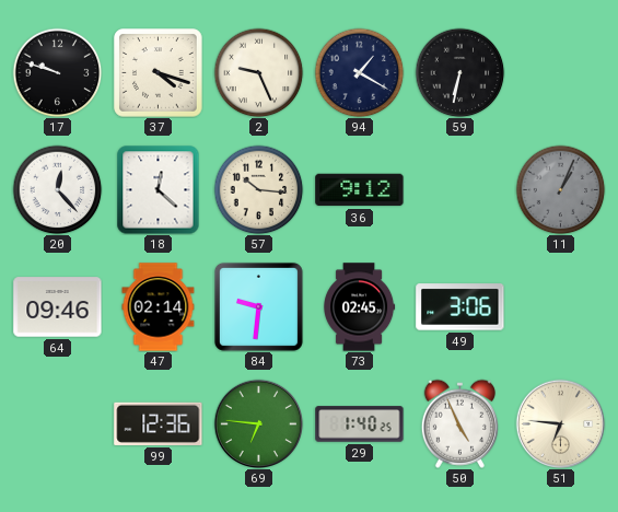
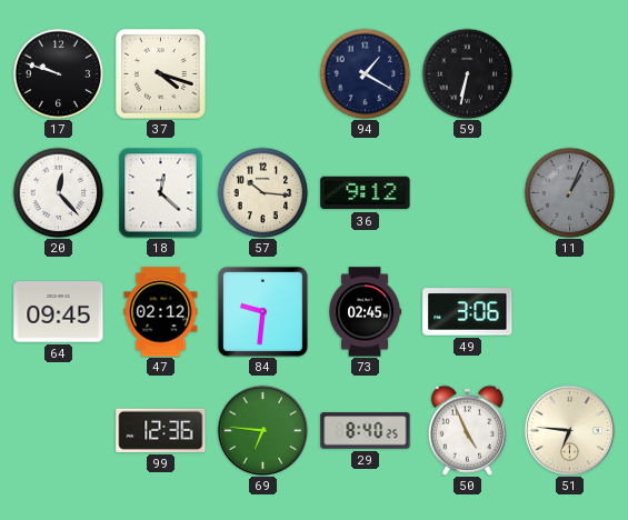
2: 9:26 -> none (258, 72)
64: 09:46 -> 09:45 (59, 312)
47: 02:14 -> 02:12 (161, 312)
29: 1:40 -> 8:40 (366, 431)
